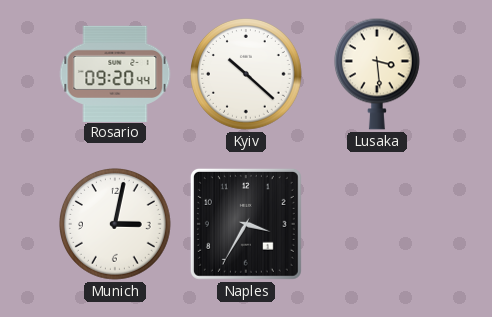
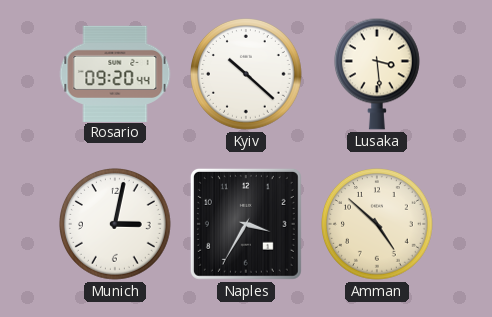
Amman: none -> 4:52 (378, 225)
